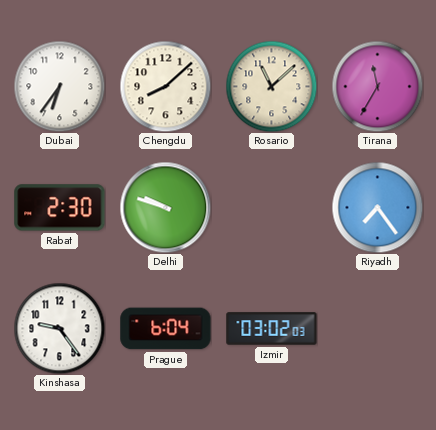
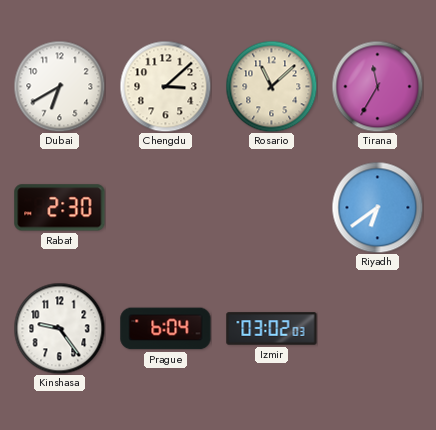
Dubai: 6:36 -> 6:40 (59, 86)
Chengdu: 8:08 -> 3:08 (165, 86)
Delhi: 9:48 -> none (165, 207)
Riyadh: 7:24 -> 6:39 (377, 207)
